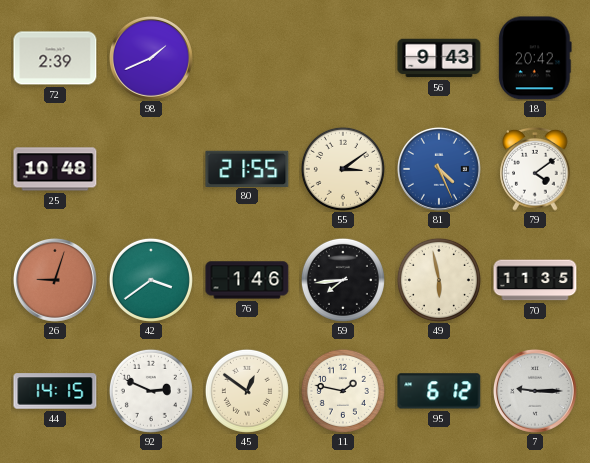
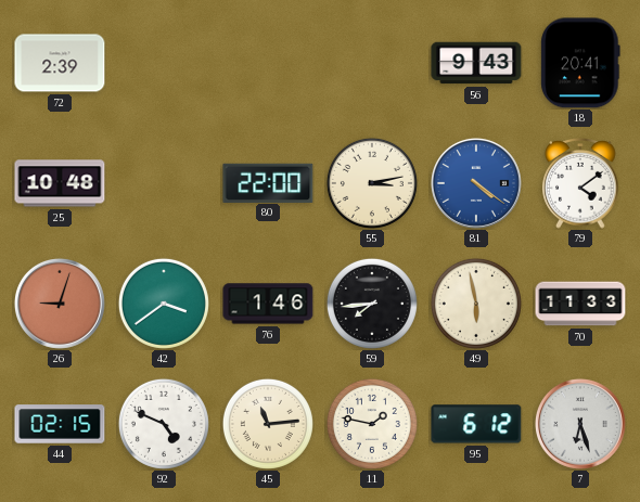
98: 1:41 -> none (151, 58)
18: 20:42 -> 20:41 (580, 63)
80: 21:55 -> 22:00 (268, 182)
55: 3:09 -> 3:13 (372, 183)
81: 4:26 -> 4:21 (476, 183)
70: 11:35 -> 11:33 (580, 304)
44: 14:15 -> 02:15 (60, 424)
92: 2:49 -> 4:49 (164, 424)
45: 12:51 -> 11:14 (268, 424)
7: 9:15 -> 6:27 (580, 424)
